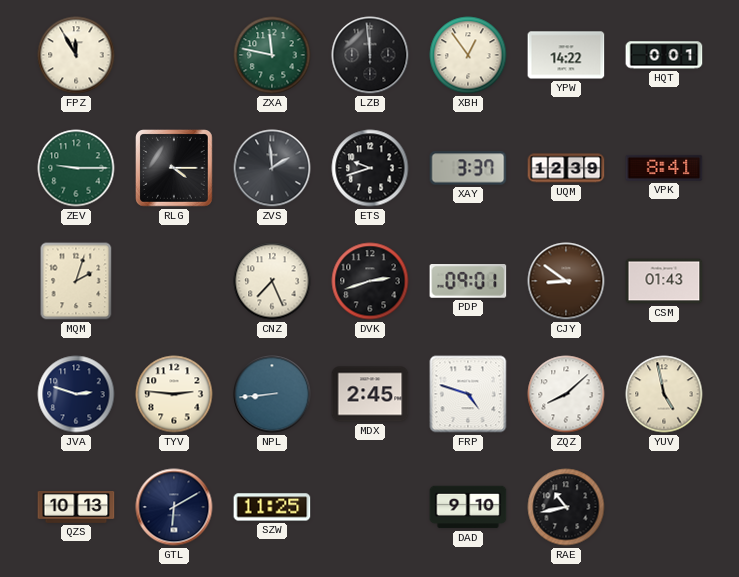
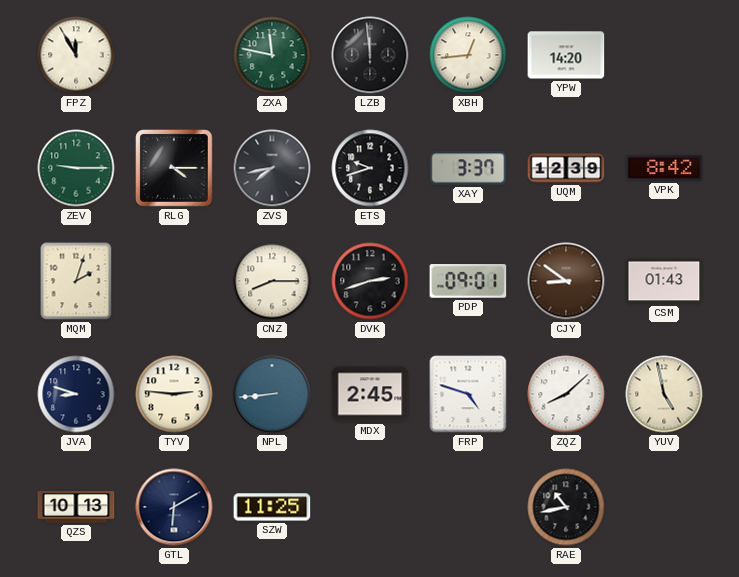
XBH: 12:54 -> 12:44 (468, 55)
YPW: 14:22 -> 14:20 (566, 55)
HQT: 0:01 -> none (664, 55)
ZVS: 1:59 -> 7:43 (272, 168)
VPK: 8:41 -> 8:42 (664, 168)
CNZ: 7:26 -> 8:15 (272, 281)
JVA: 2:48 -> 8:48 (76, 394)
DAD: 9:10 -> none (468, 507)
